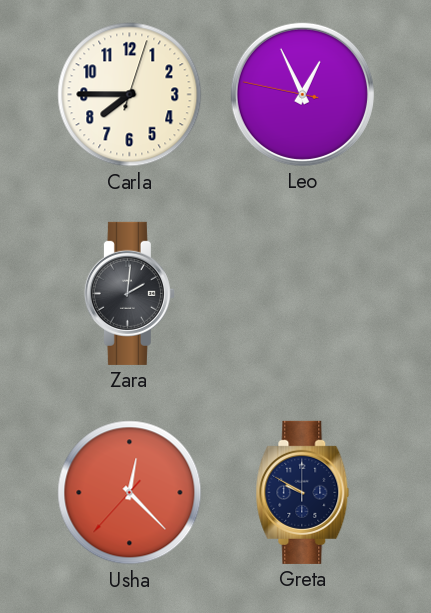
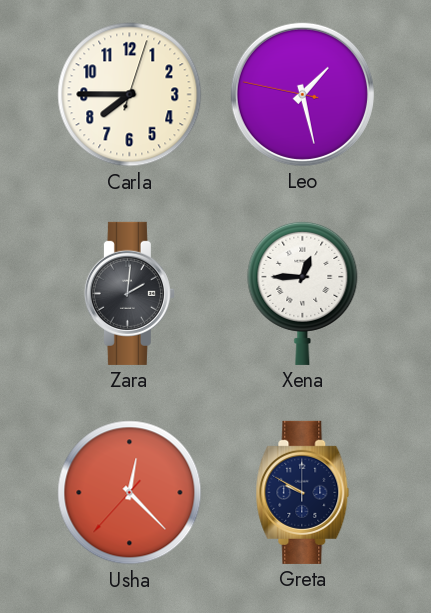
Leo: 12:55 -> 1:27 (302, 94)
Xena: none -> 12:45 (303, 293)
